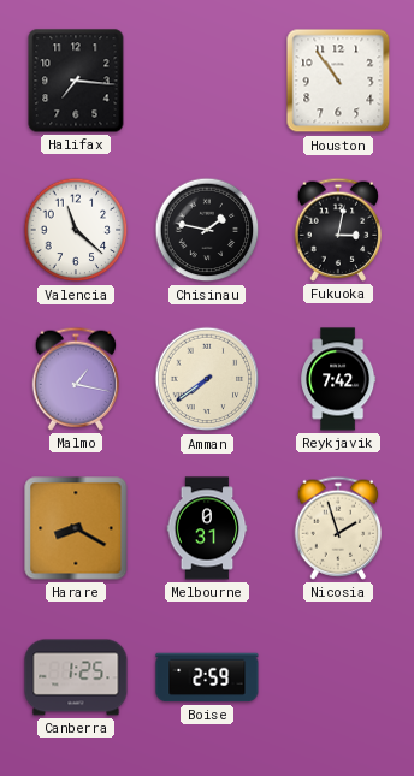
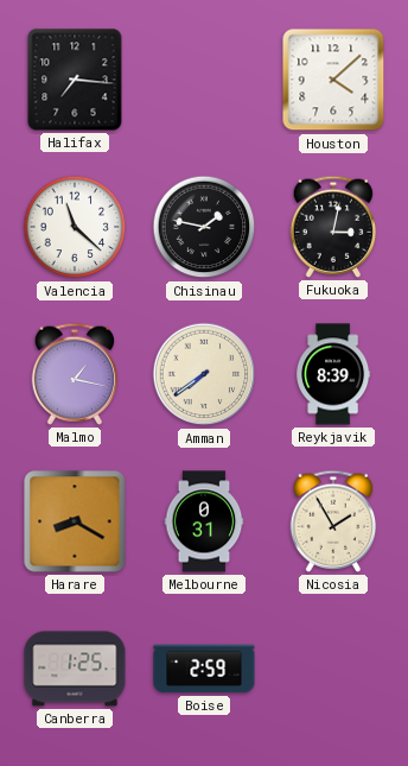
Houston: 10:54 -> 4:08 (333, 80)
Reykjavik: 7:42 -> 8:39 (334, 374)
Nicosia: 1:57 -> 1:55 (333, 521)
